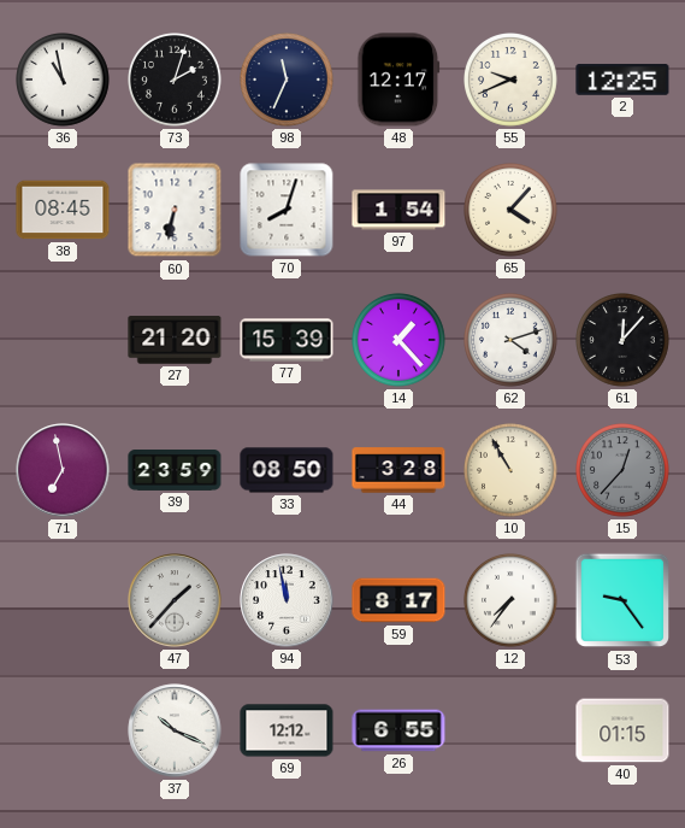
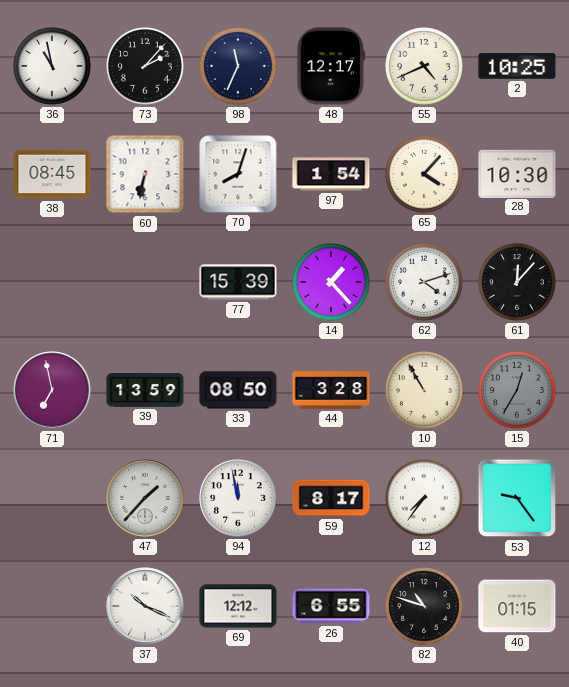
73: 2:03 -> 2:07 (146, 67)
55: 9:41 -> 4:41 (425, 67)
2: 12:25 -> 10:25 (517, 66)
28: none -> 10:30 (517, 173)
27: 21:20 -> none (175, 340)
39: 23:59 -> 13:59 (145, 391)
15: 12:37 -> 12:35 (518, 391)
82: none -> 10:48 (425, 607)
